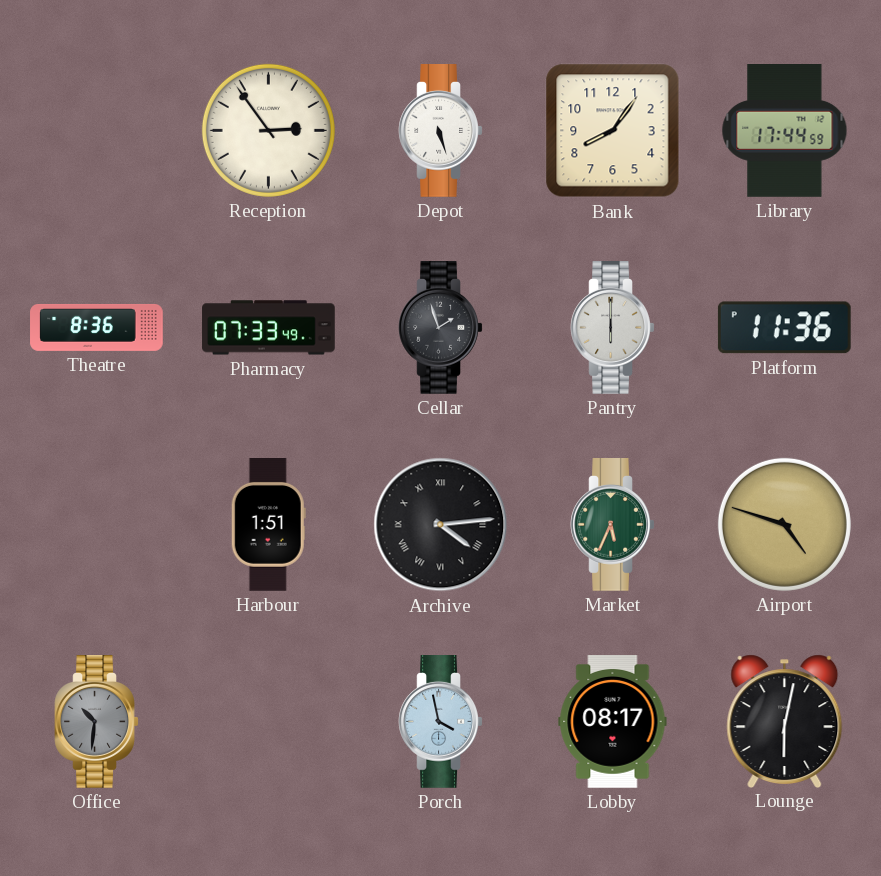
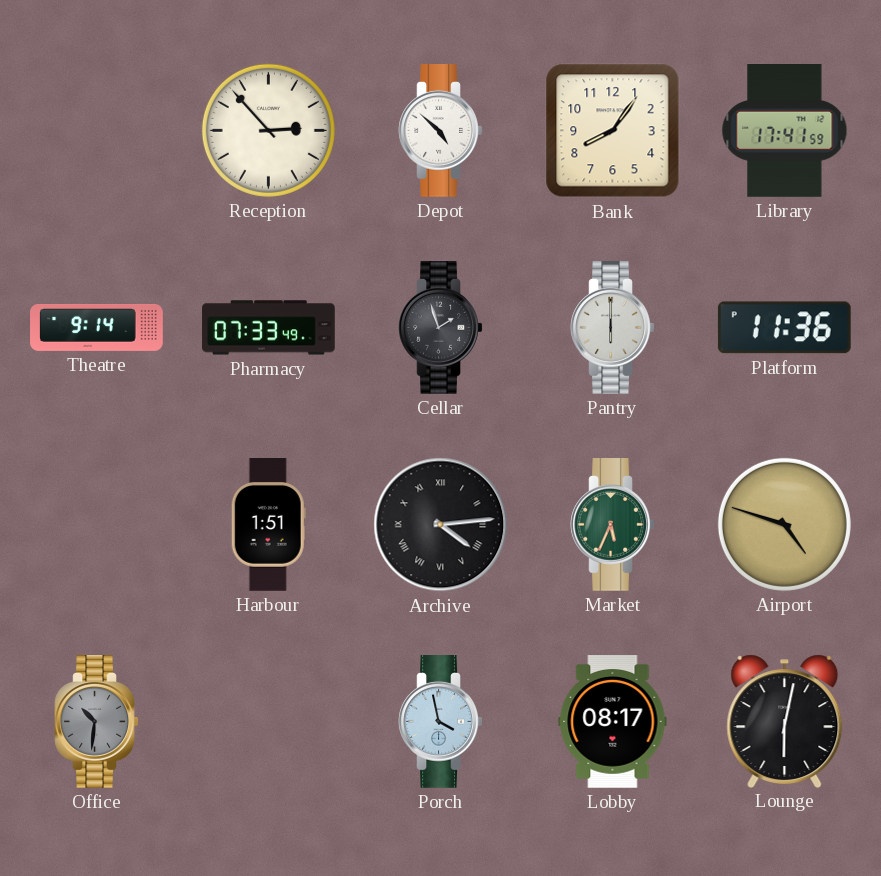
Reception: 2:54 -> 2:53 (268, 130)
Depot: 5:27 -> 4:52 (441, 131)
Library: 17:44 -> 17:41 (785, 131)
Theatre: 8:36 -> 9:14 (97, 327)
